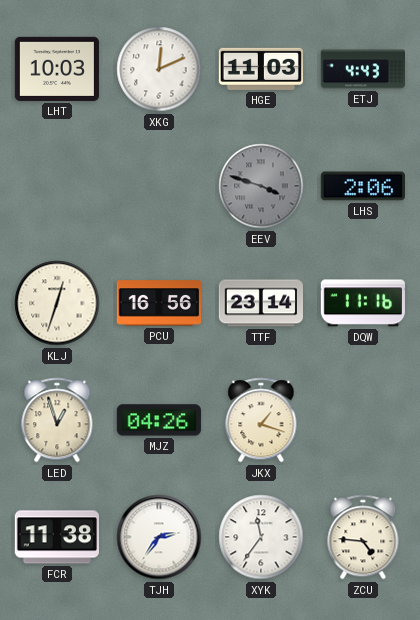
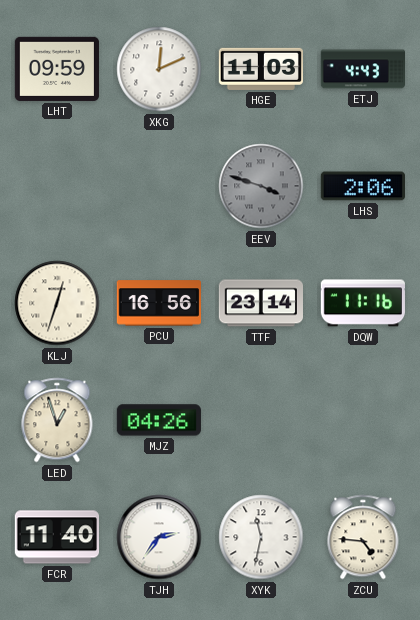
LHT: 10:03 -> 09:59 (57, 69)
JKX: 1:18 -> none (261, 420)
FCR: 11:38 -> 11:40 (56, 537)
XYK: 11:36 -> 11:32 (261, 537)
